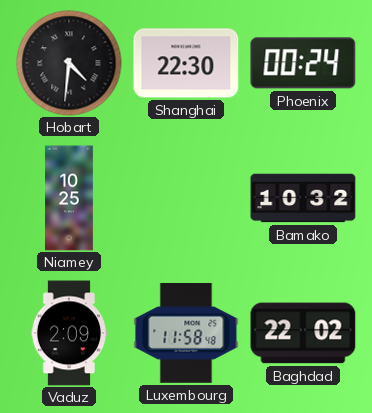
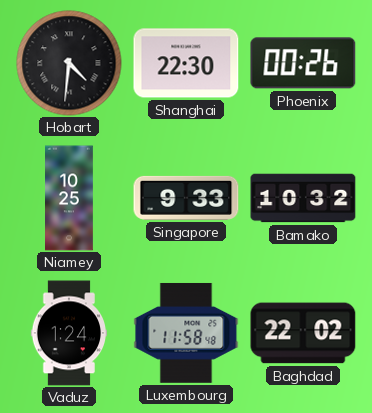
Phoenix: 00:24 -> 00:26 (303, 63)
Singapore: none -> 9:33 (186, 198)
Vaduz: 2:09 -> 1:24 (69, 333)
